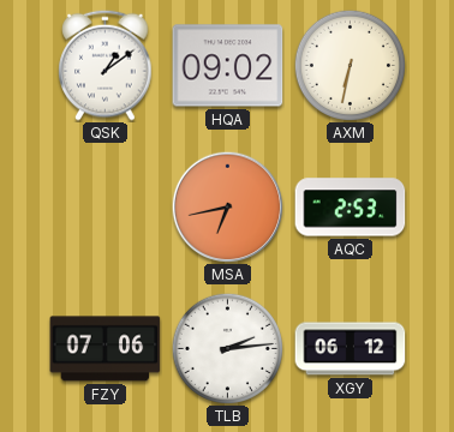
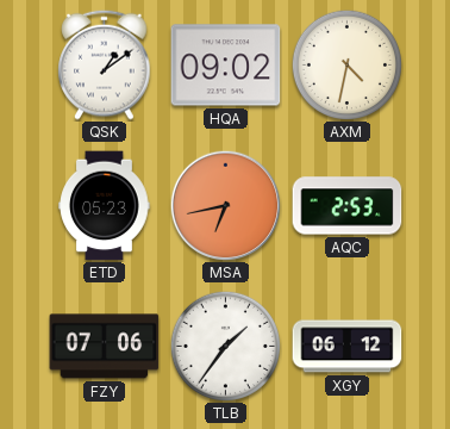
AXM: 6:32 -> 4:32 (346, 64)
ETD: none -> 05:23 (105, 206)
TLB: 2:14 -> 1:36 (225, 346)
